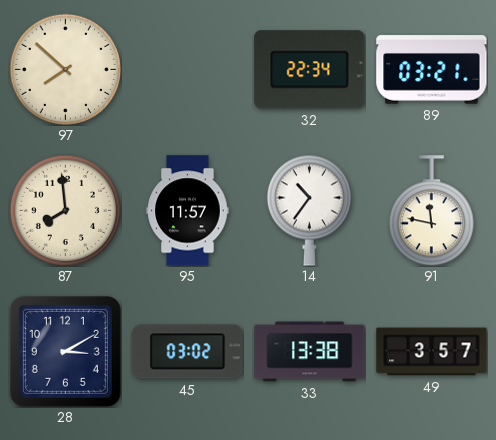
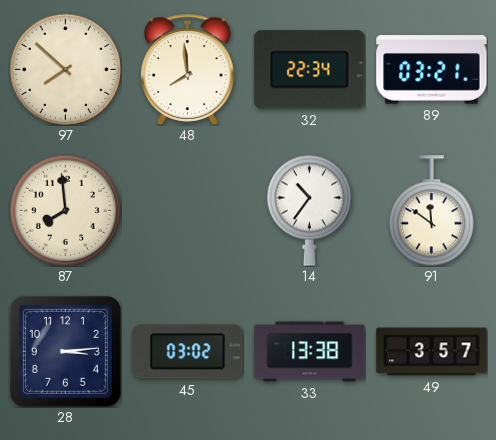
48: none -> 7:59 (188, 69)
95: 11:57 -> none (188, 211)
91: 11:47 -> 11:51 (431, 211)
28: 3:10 -> 3:14 (65, 351)
